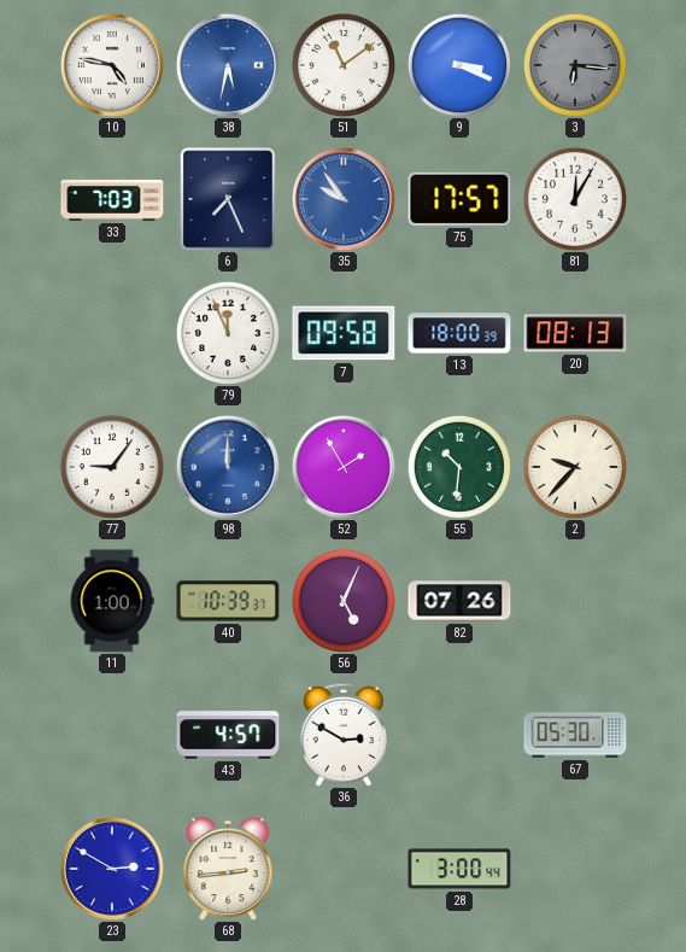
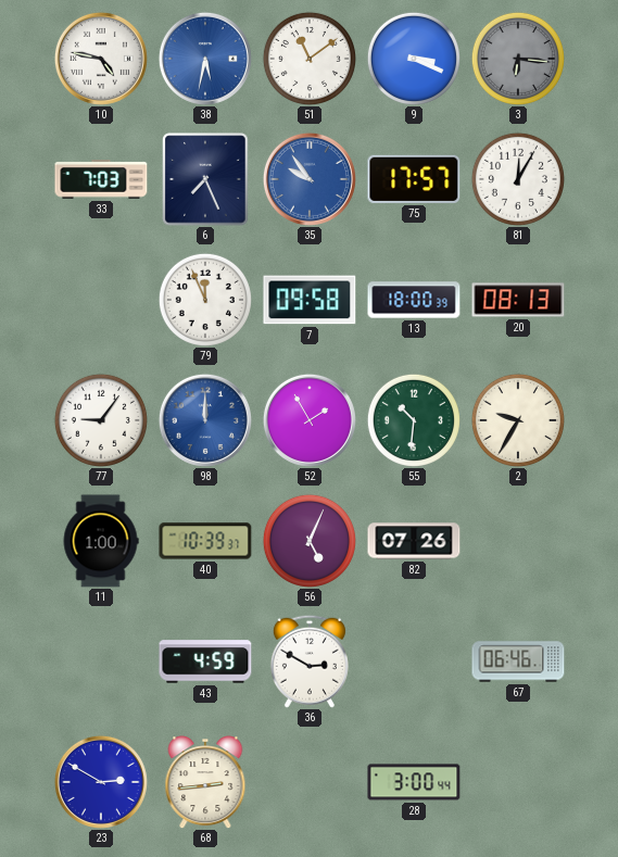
2: 9:37 -> 9:35 (518, 420)
43: 4:57 -> 4:59 (205, 661)
67: 05:30 -> 06:46 (518, 661)
